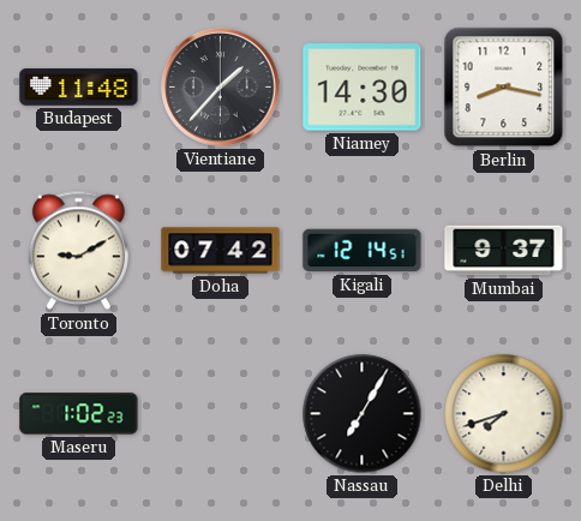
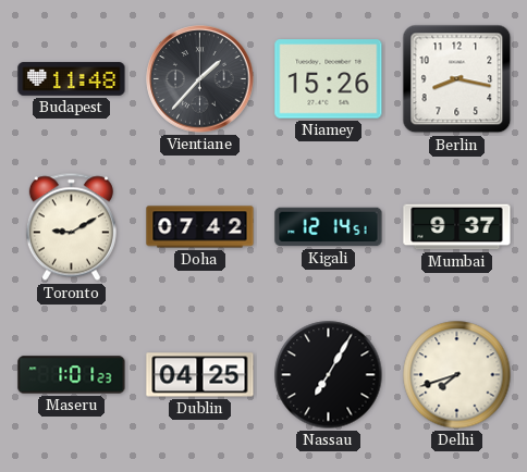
Niamey: 14:30 -> 15:26 (329, 79)
Maseru: 1:02 -> 1:01 (72, 375)
Dublin: none -> 04:25 (200, 375)
